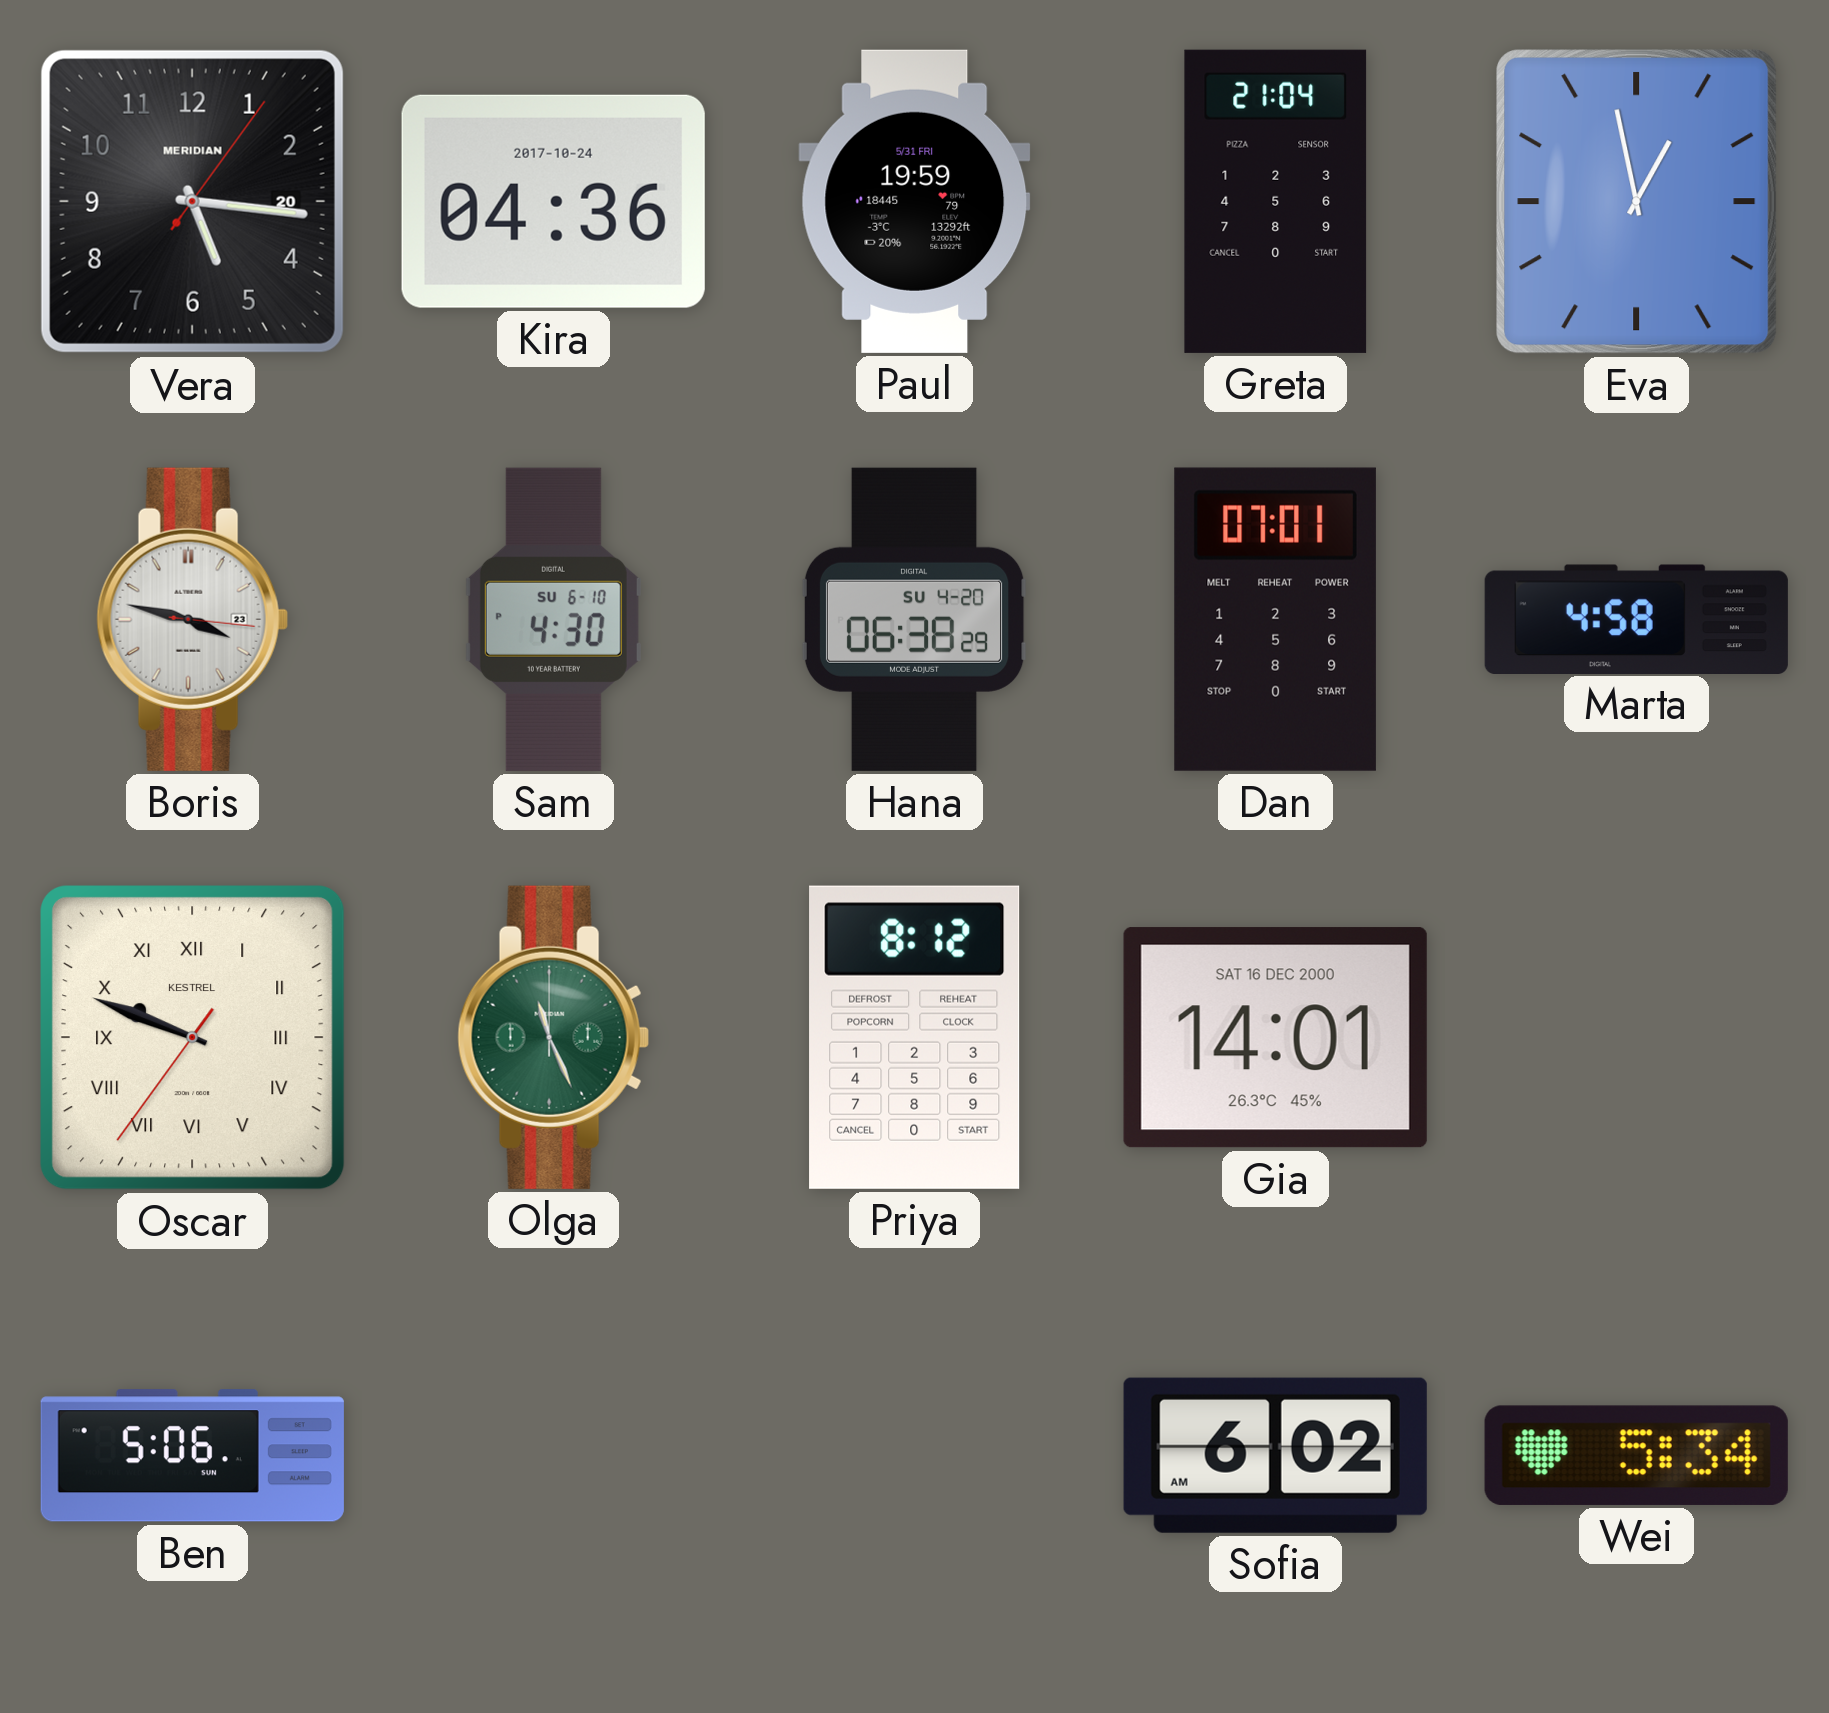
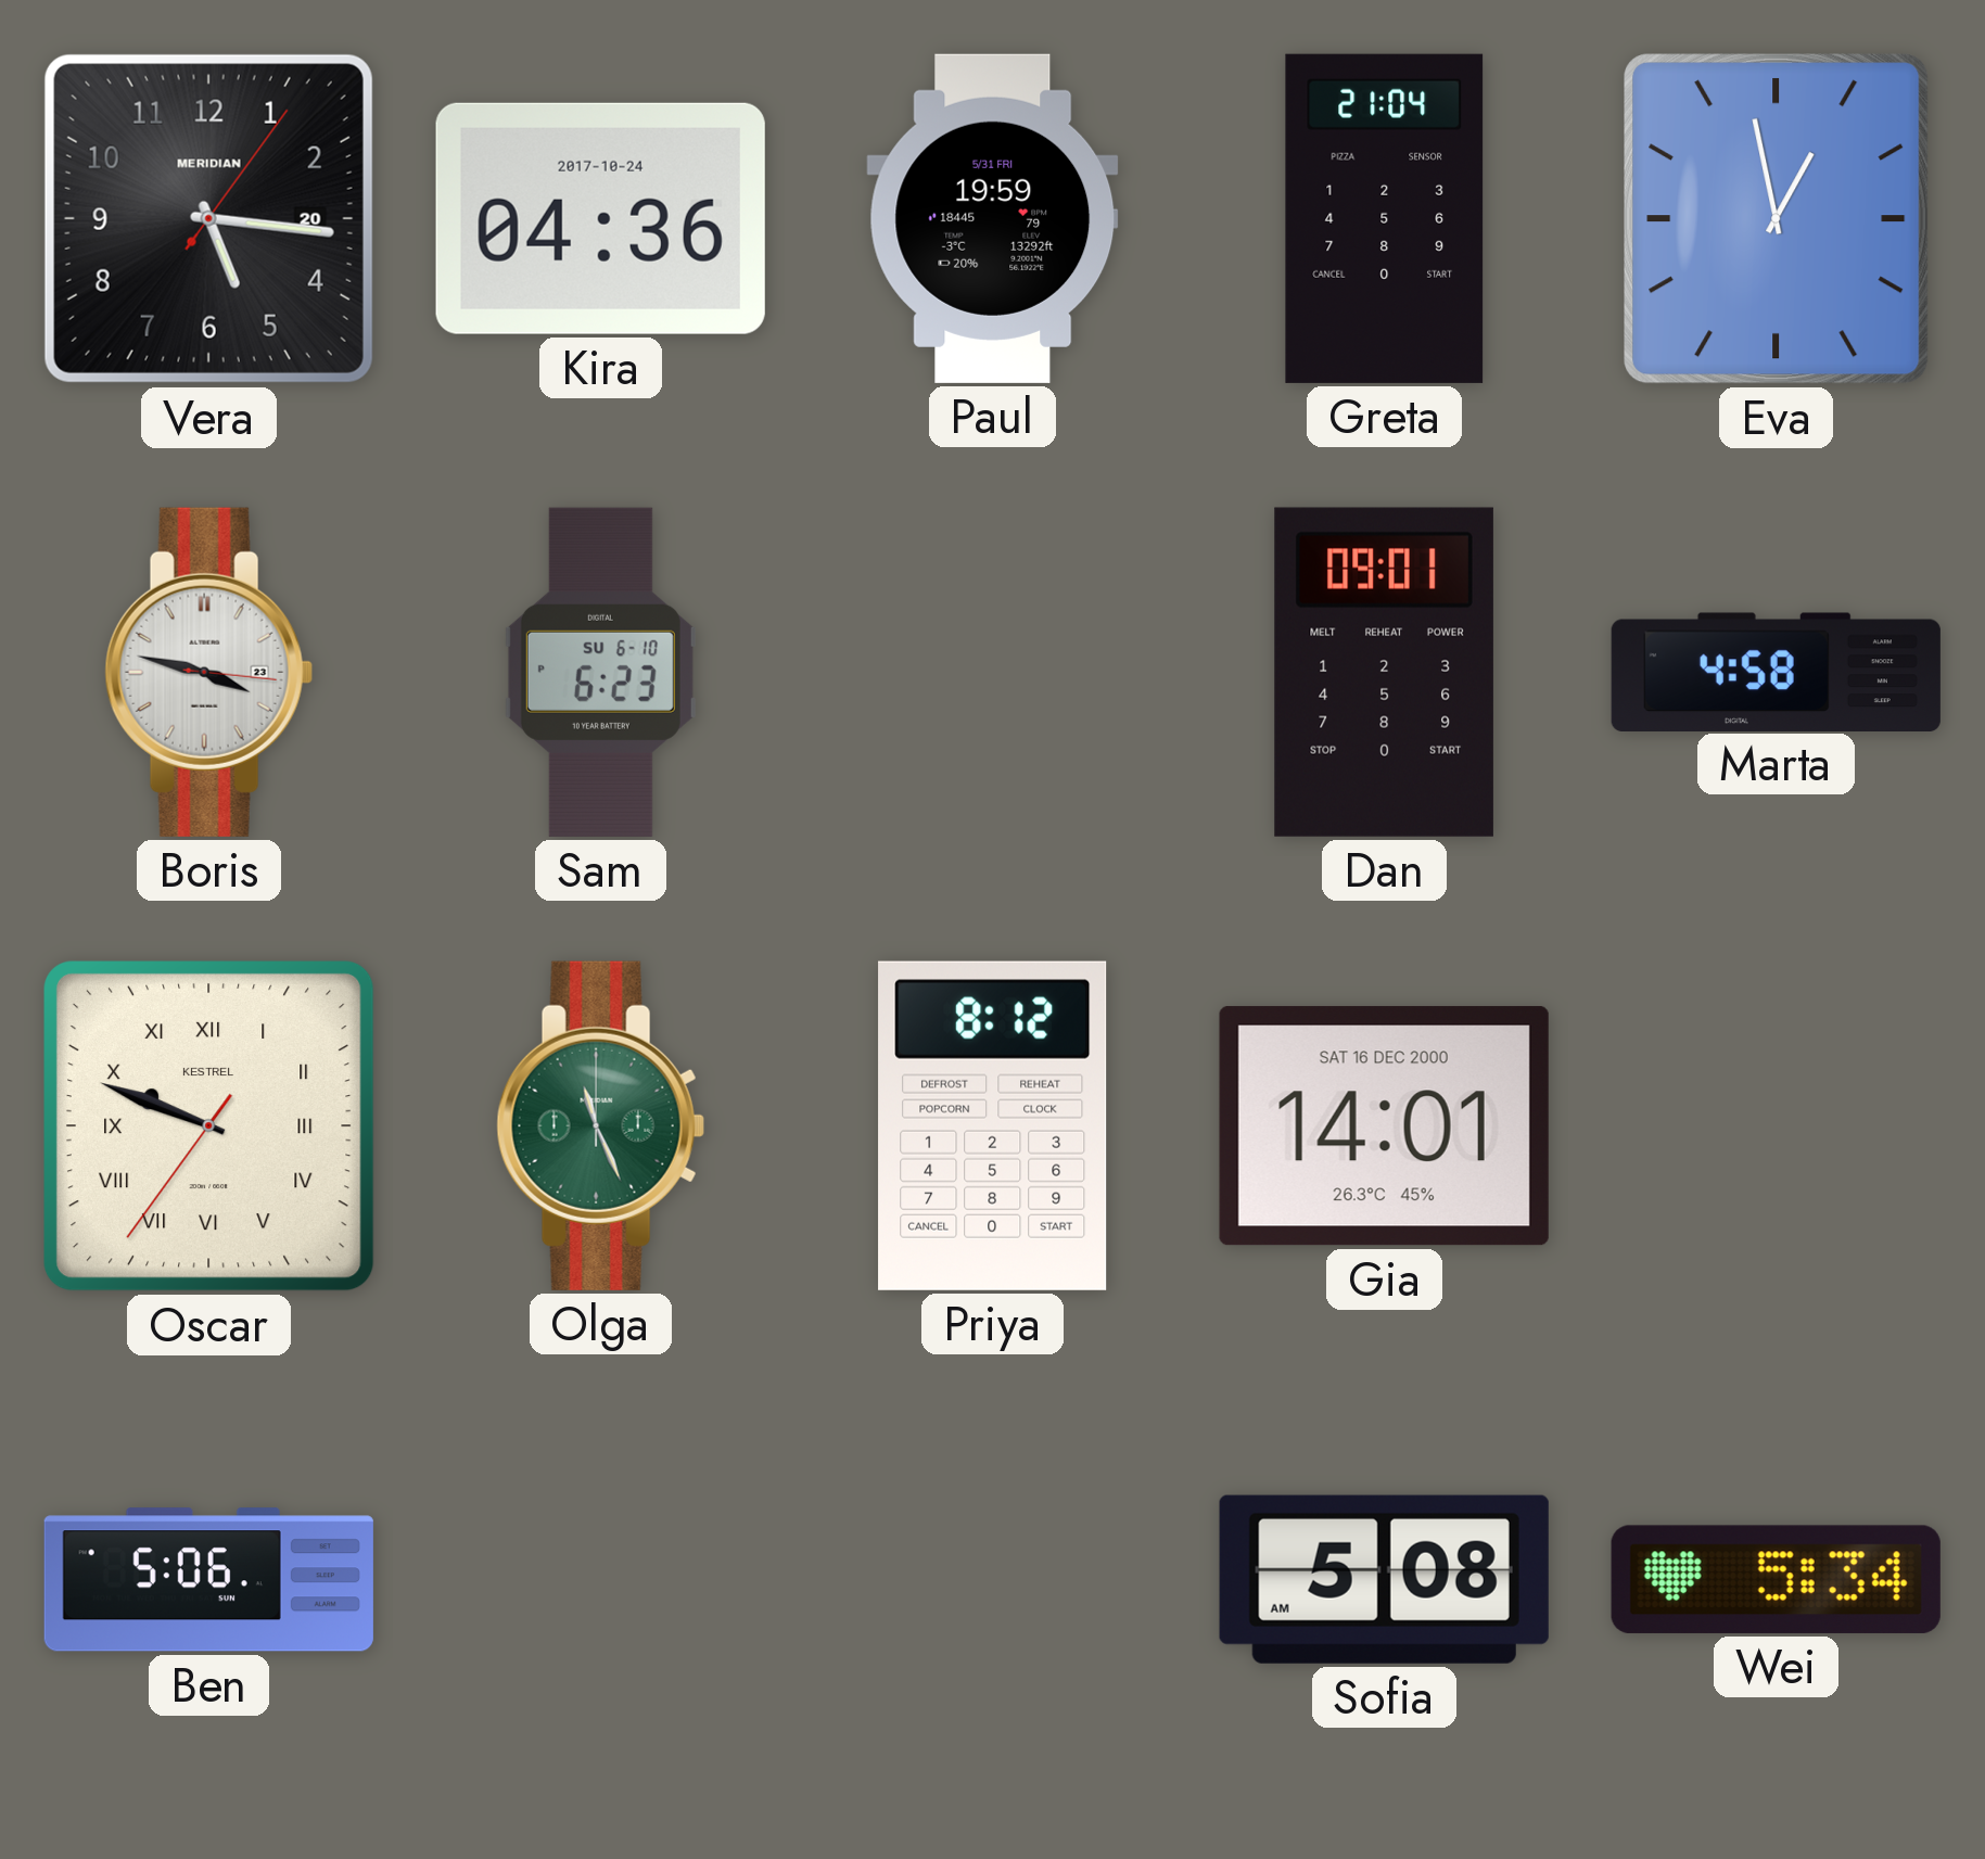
Sam: 4:30 -> 6:23 (600, 672)
Hana: 06:38 -> none (914, 619)
Dan: 07:01 -> 09:01 (1384, 672)
Sofia: 6:02 -> 5:08 (1384, 1579)
